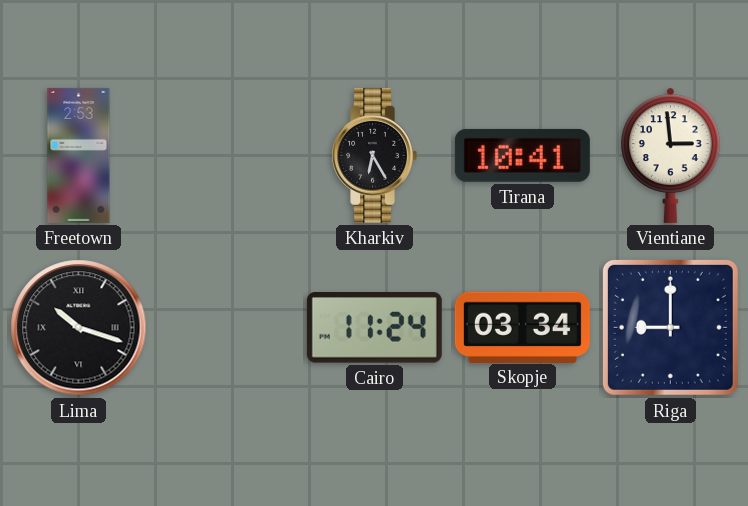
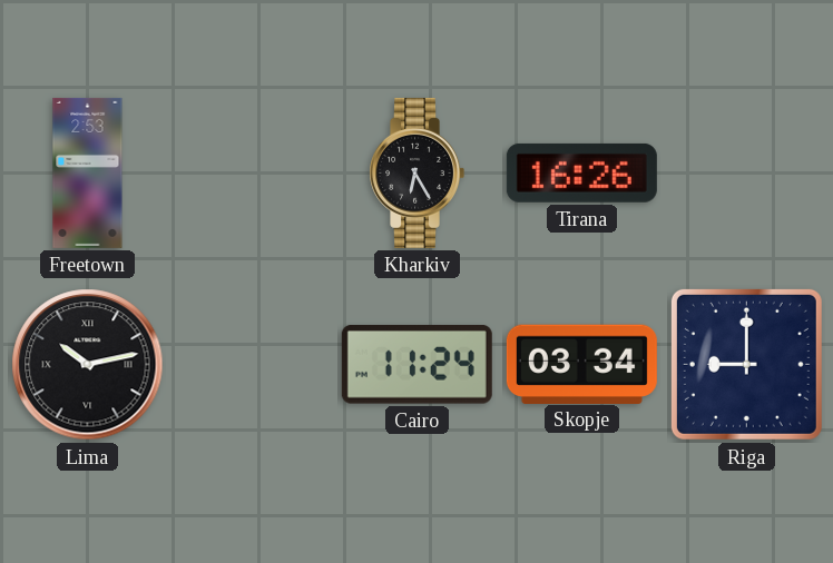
Tirana: 10:41 -> 16:26 (581, 172)
Vientiane: 2:59 -> none (671, 155)
Lima: 10:18 -> 10:13 (88, 365)
